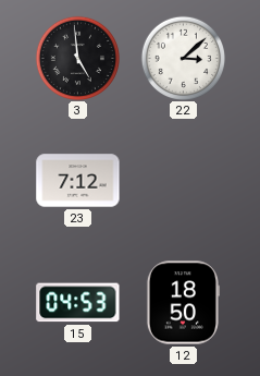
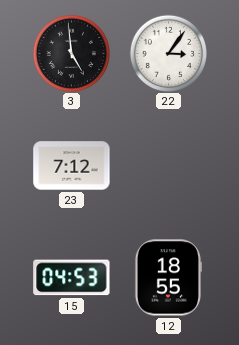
22: 3:08 -> 3:06 (168, 53)
12: 18:50 -> 18:55 (167, 278)
